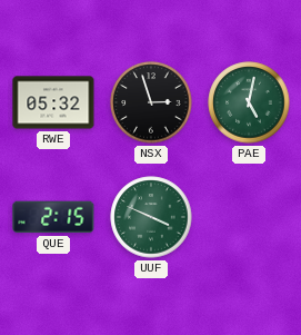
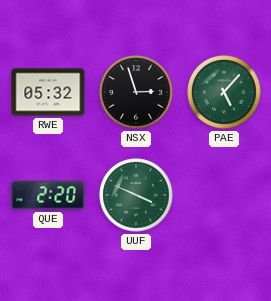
PAE: 5:02 -> 5:07 (224, 92)
QUE: 2:15 -> 2:20 (48, 195)
